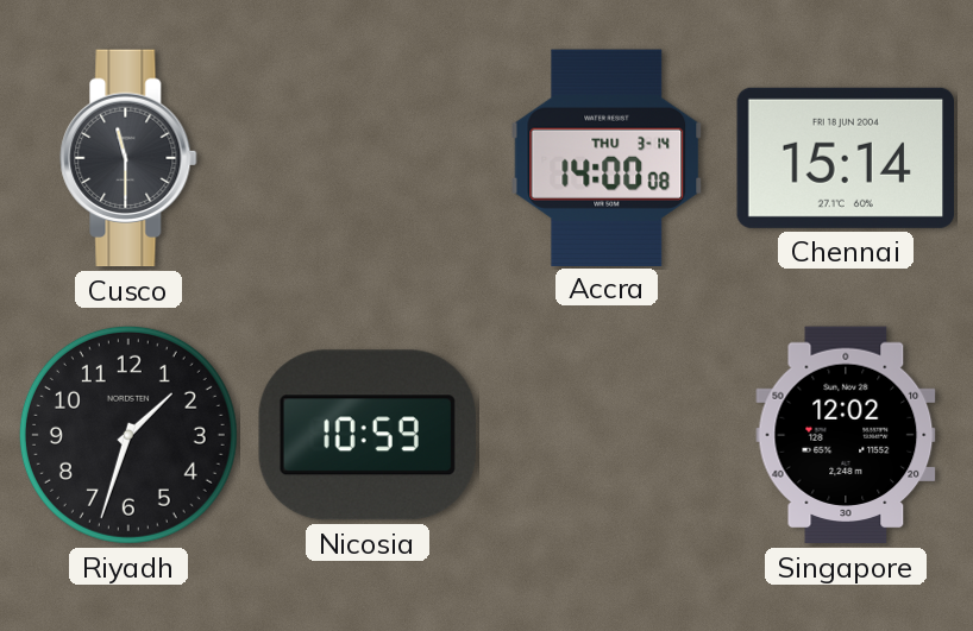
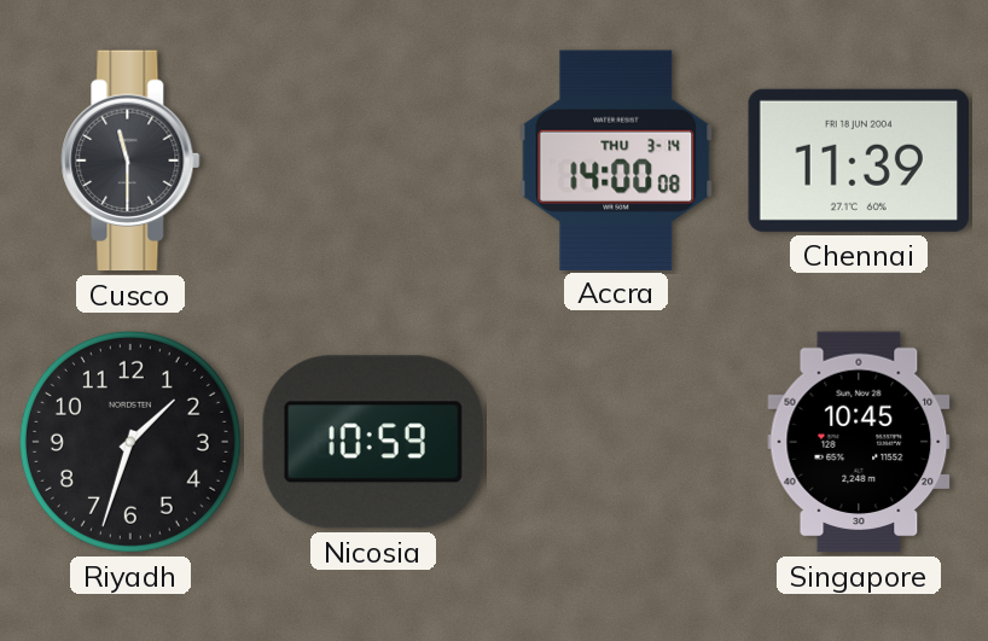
Chennai: 15:14 -> 11:39 (858, 161)
Singapore: 12:02 -> 10:45 (859, 442)
